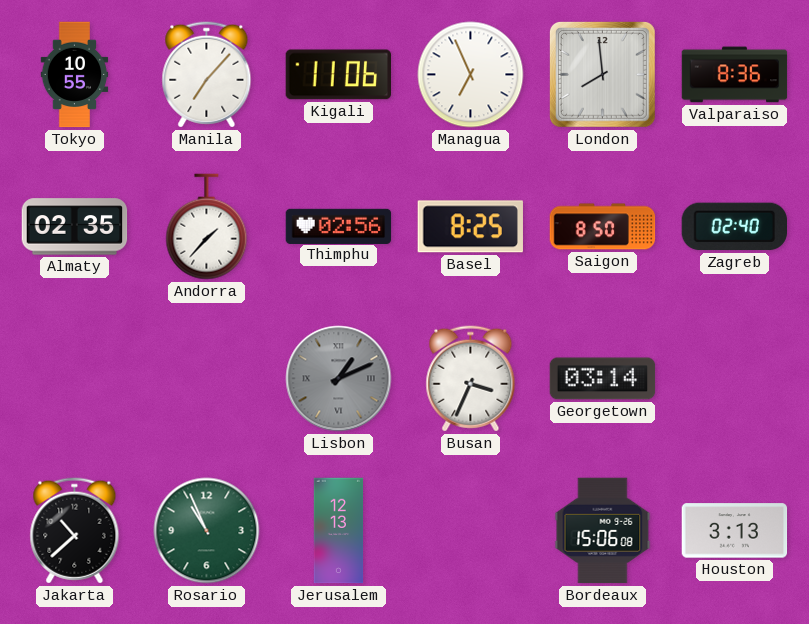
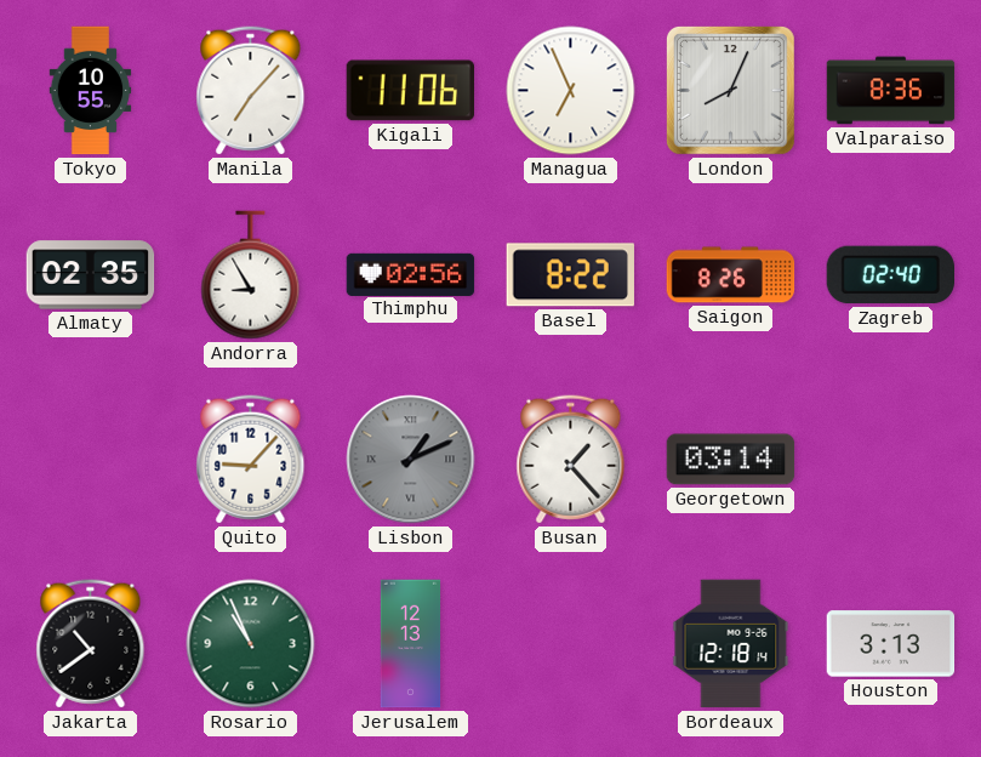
London: 7:59 -> 8:04 (731, 91)
Andorra: 1:37 -> 8:55 (251, 275)
Basel: 8:25 -> 8:22 (570, 275)
Saigon: 8:50 -> 8:26 (731, 275)
Quito: none -> 9:07 (251, 460)
Busan: 3:34 -> 1:23 (571, 460)
Jakarta: 10:38 -> 10:39 (91, 644)
Bordeaux: 15:06 -> 12:18 (731, 644)
